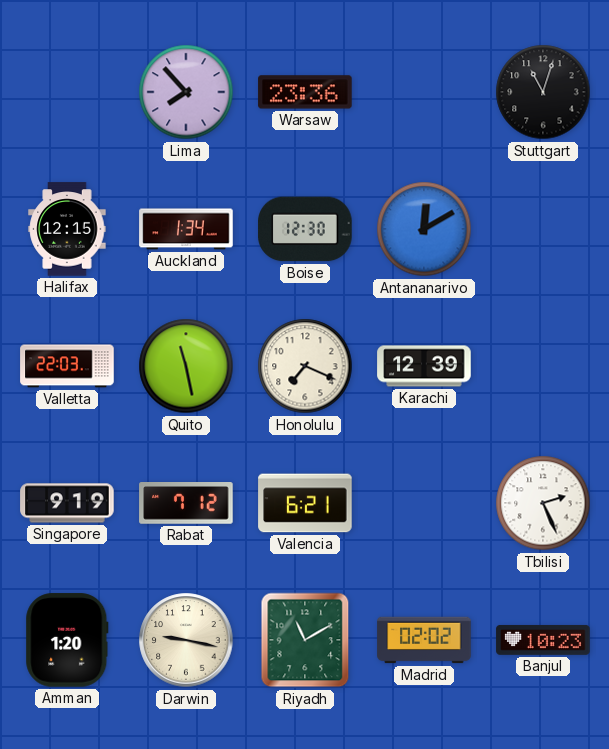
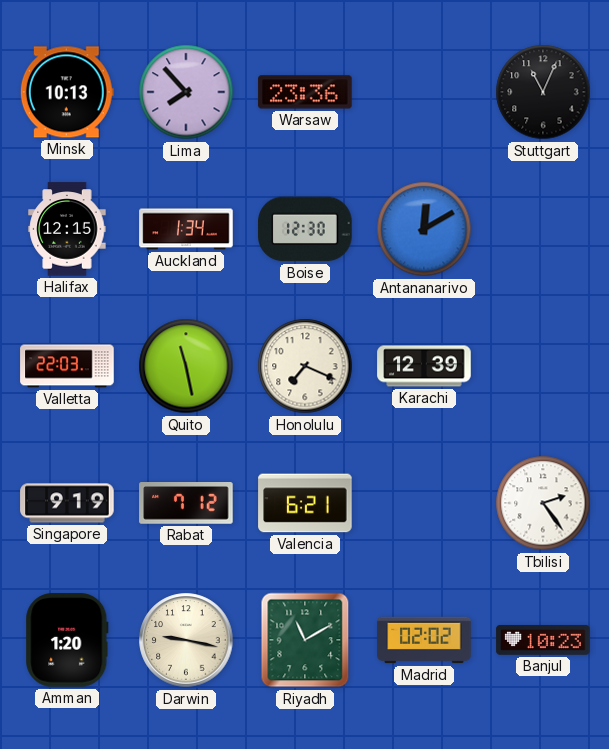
Minsk: none -> 10:13 (67, 92)
Stuttgart: 11:03 -> 11:04 (543, 92)
Tbilisi: 2:26 -> 2:24 (543, 503)
